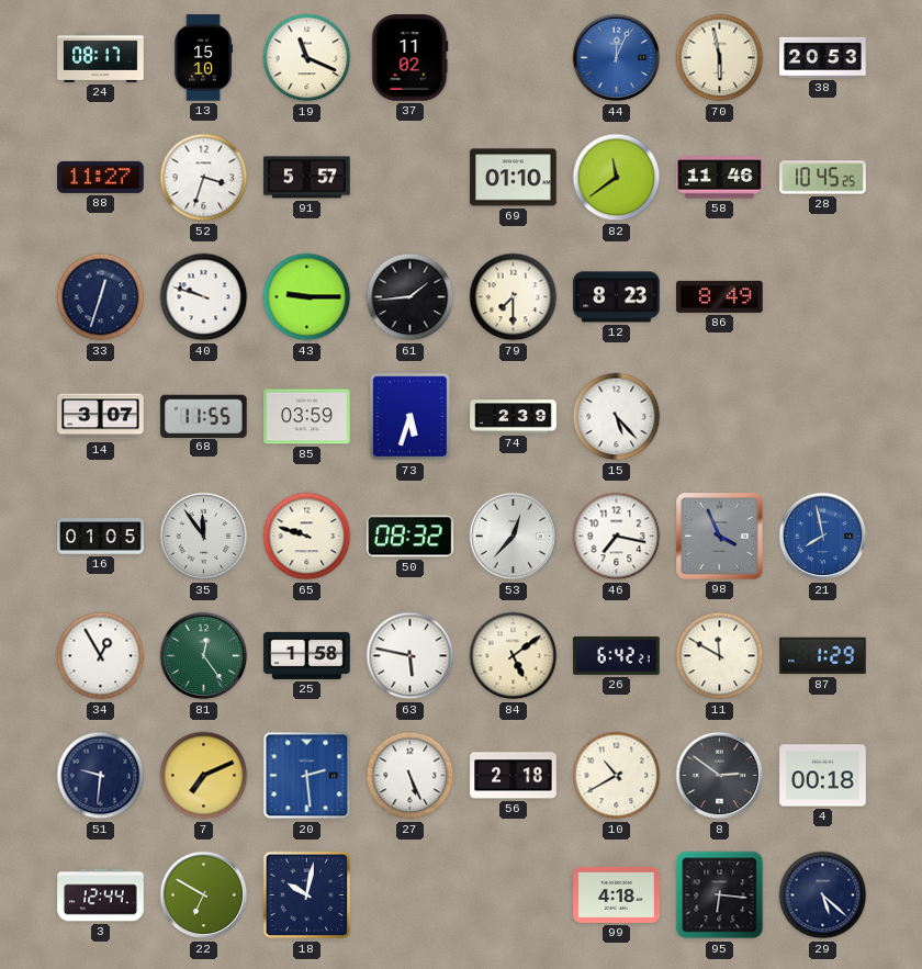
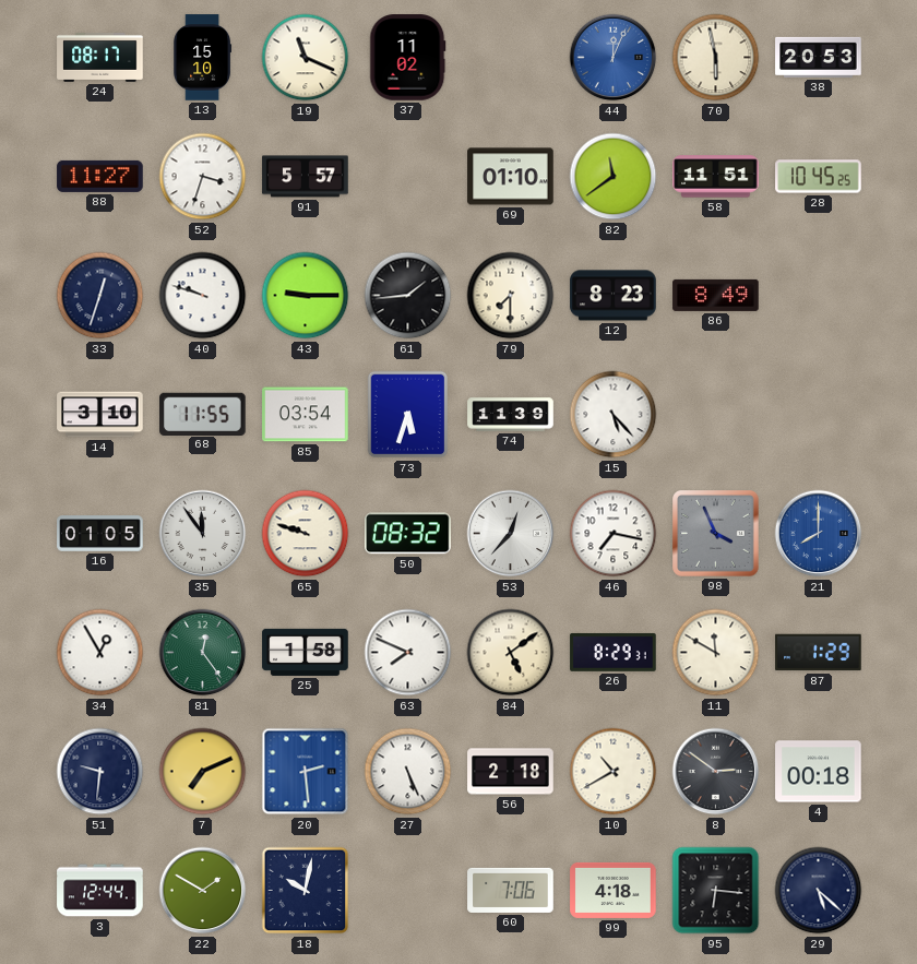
58: 11:46 -> 11:51 (716, 177)
14: 3:07 -> 3:10 (100, 415)
85: 03:59 -> 03:54 (306, 415)
74: 2:39 -> 11:39 (511, 415)
21: 7:58 -> 8:00 (819, 534)
63: 5:47 -> 7:49 (408, 653)
26: 6:42 -> 8:29 (614, 653)
22: 6:50 -> 1:50 (203, 891)
60: none -> 7:06 (511, 890)
